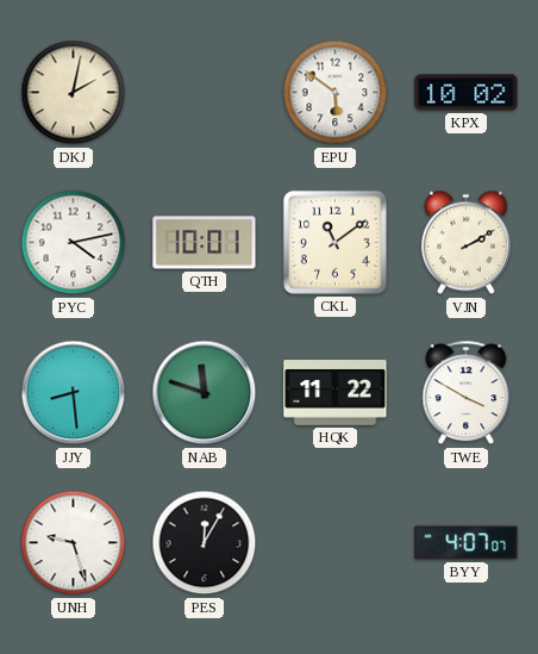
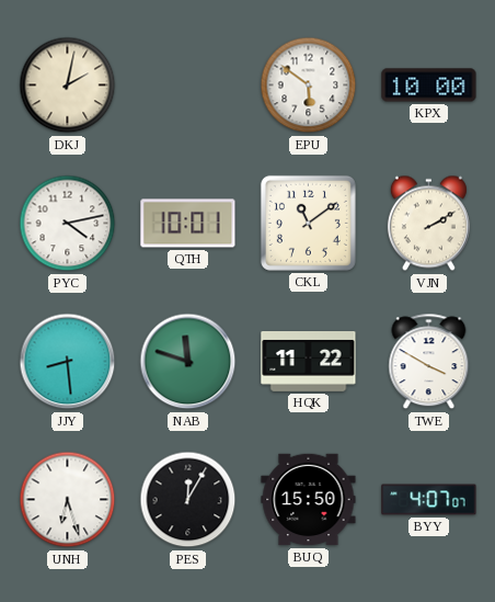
KPX: 10:02 -> 10:00 (429, 86)
UNH: 9:27 -> 6:27 (68, 500)
BUQ: none -> 15:50 (309, 500)
